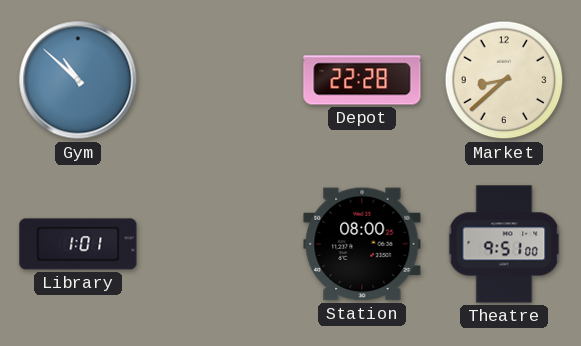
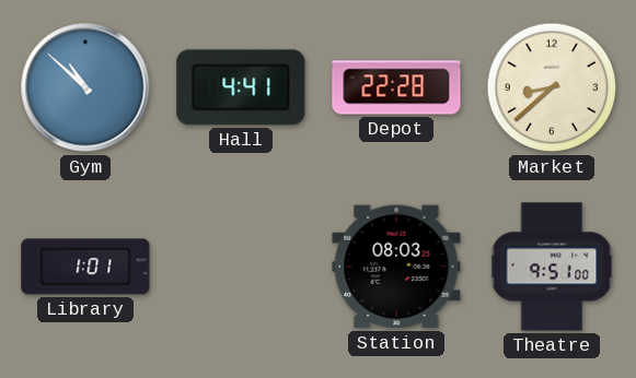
Hall: none -> 4:41 (241, 87)
Station: 08:00 -> 08:03 (396, 267)
